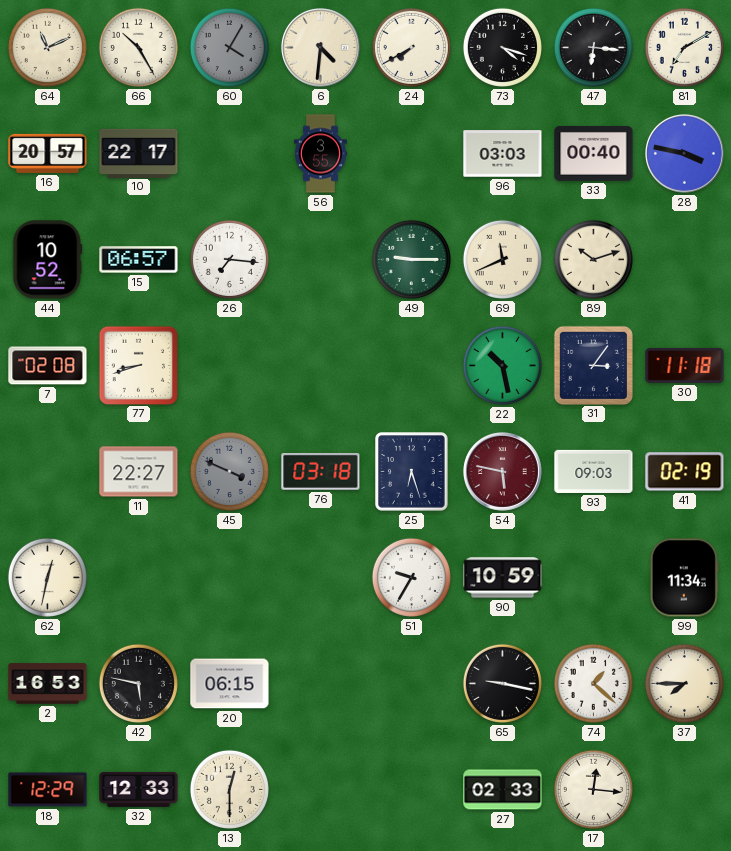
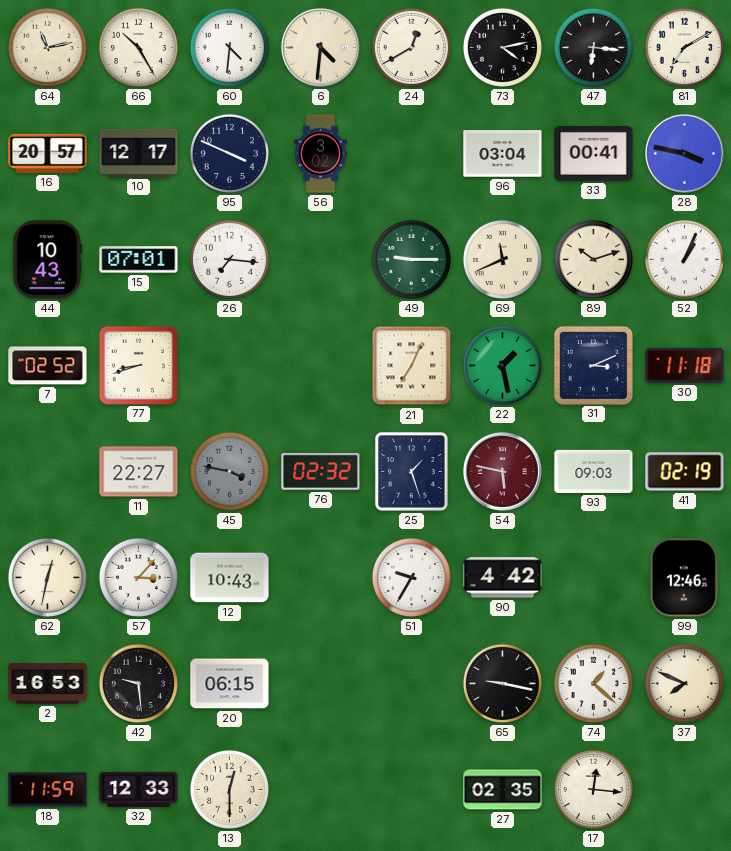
64: 11:11 -> 11:13 (47, 47)
60: 4:05 -> 4:31 (229, 47)
60 dial: grey -> white (229, 47)
24: 7:40 -> 12:40 (411, 47)
73: 4:18 -> 4:13 (502, 47)
10: 22:17 -> 12:17 (139, 153)
95: none -> 3:49 (229, 153)
56: 3:55 -> 3:02 (320, 154)
96: 03:03 -> 03:04 (503, 154)
33: 00:40 -> 00:41 (594, 153)
44: 10:52 -> 10:43 (48, 260)
15: 06:57 -> 07:01 (139, 260)
52: none -> 1:04 (684, 259)
7: 02:08 -> 02:52 (48, 366)
21: none -> 7:04 (412, 366)
22: 10:28 -> 1:28 (502, 365)
31: 3:06 -> 3:11 (593, 365)
45: 3:49 -> 3:47 (229, 471)
76: 03:18 -> 02:32 (321, 472)
25: 6:27 -> 1:27 (412, 472)
57: none -> 3:07 (138, 577)
12: none -> 10:43 (230, 578)
90: 10:59 -> 4:42 (503, 578)
99: 11:34 -> 12:46 (684, 578)
42: 5:47 -> 9:29 (138, 683)
37: 7:45 -> 7:49 (684, 683)
18: 12:29 -> 11:59 (48, 790)
27: 02:33 -> 02:35 (503, 790)
